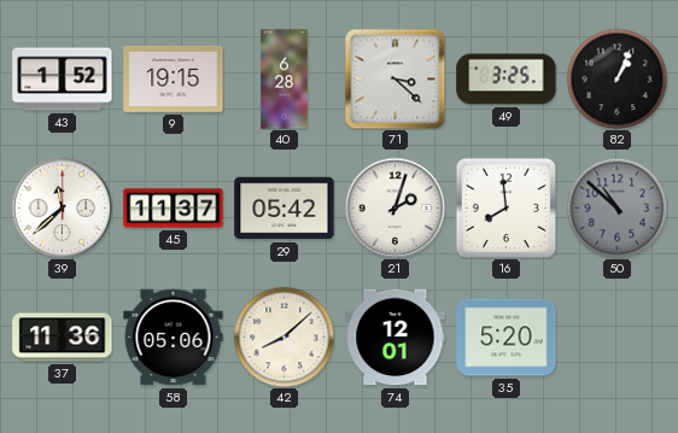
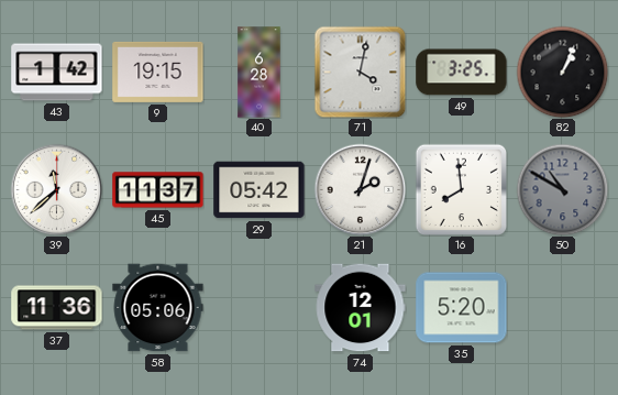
43: 1:52 -> 1:42 (57, 73)
71: 3:22 -> 4:02 (360, 72)
50: 10:52 -> 10:50 (562, 189)
42: 8:08 -> none (284, 337)
